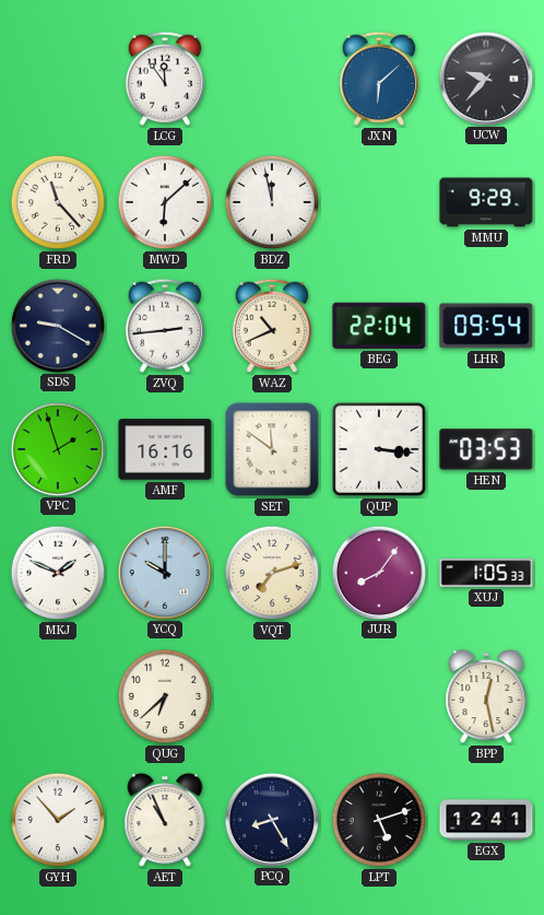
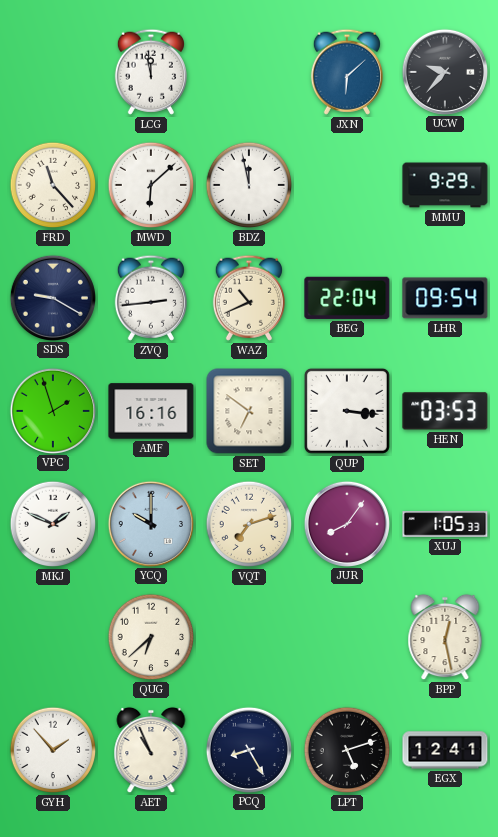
LCG: 11:54 -> 11:58 (151, 72)
SET: 11:51 -> 6:51 (249, 411)
